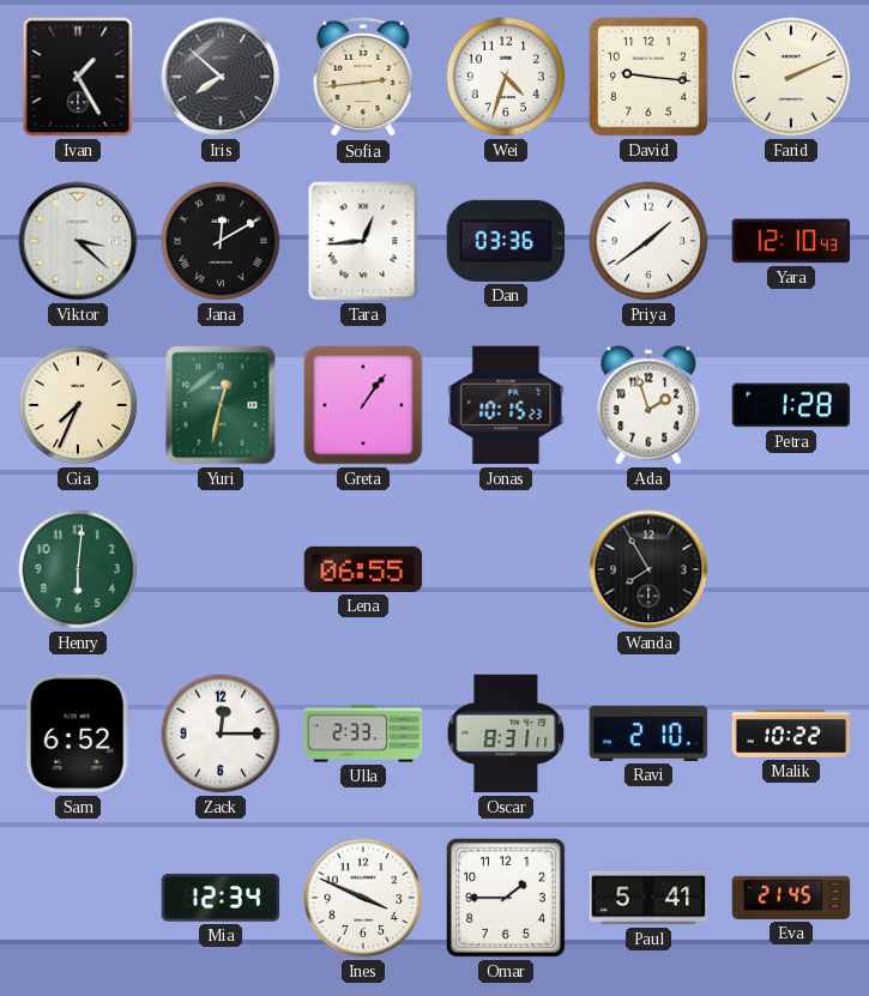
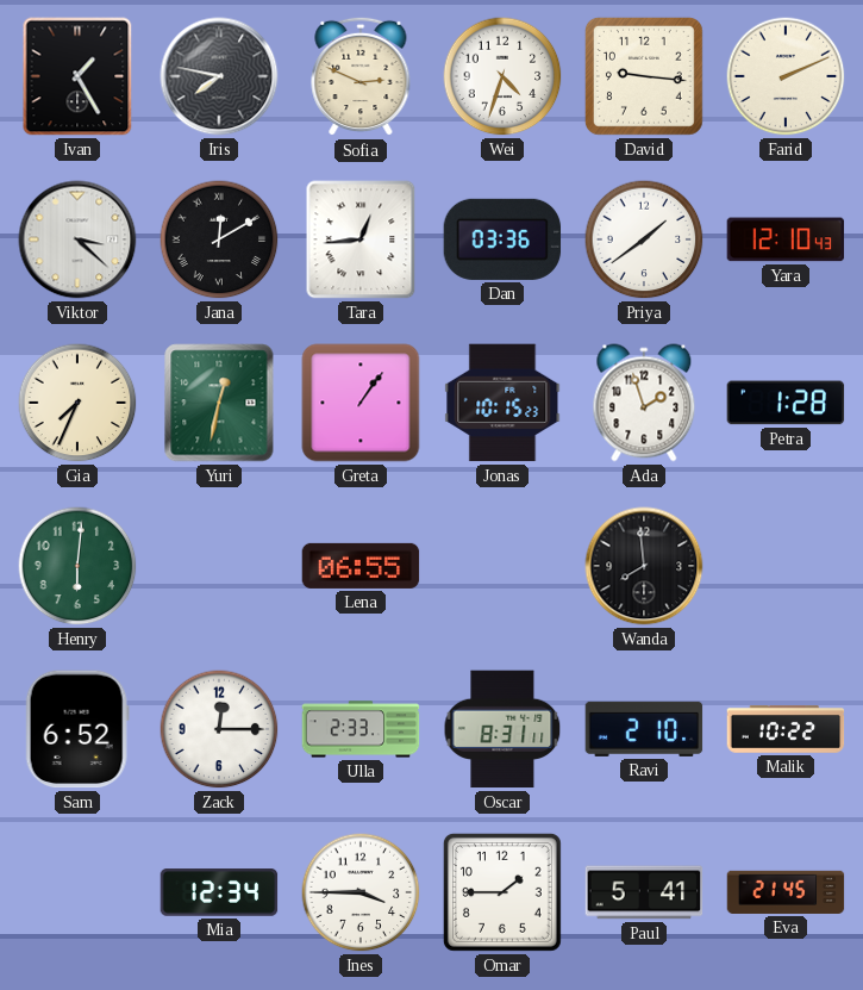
Iris: 7:52 -> 7:47 (219, 76)
Sofia: 2:44 -> 2:49 (361, 76)
Wanda: 7:55 -> 7:59 (644, 566)
Ines: 3:49 -> 3:45 (361, 892)
